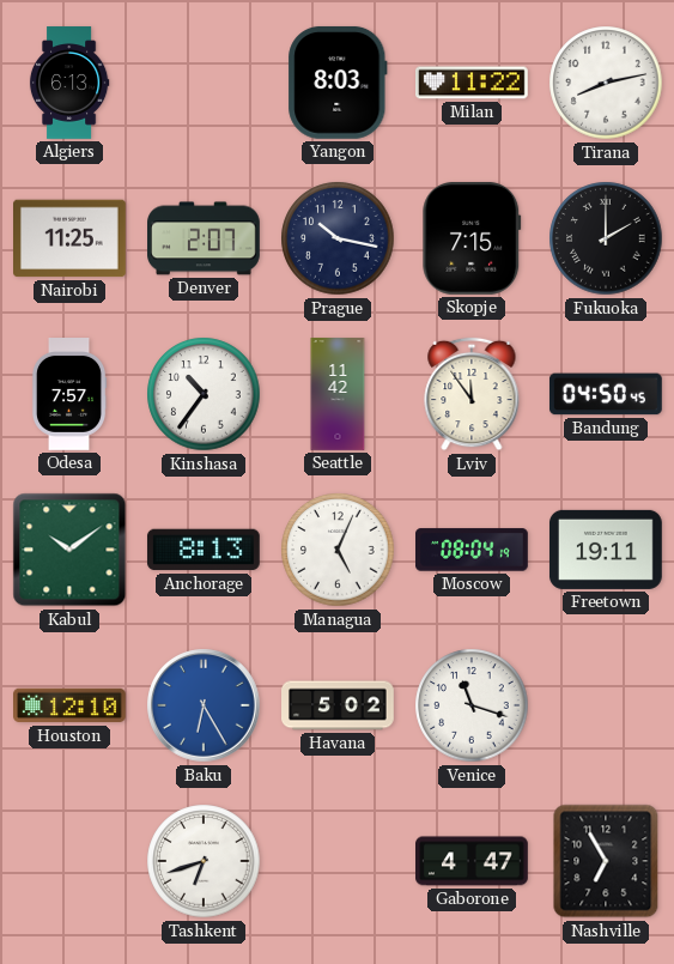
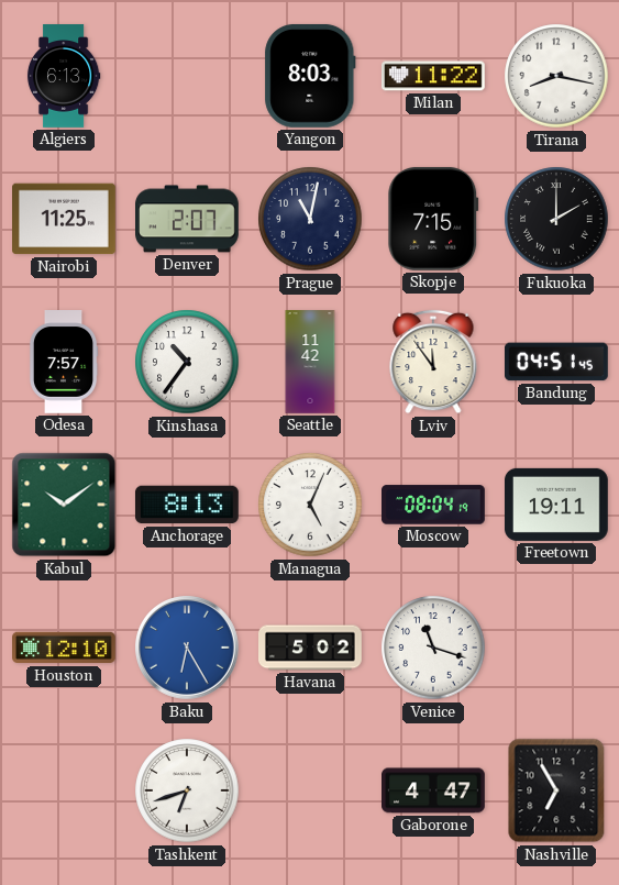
Tirana: 8:13 -> 8:17 (556, 76)
Prague: 10:17 -> 11:02 (310, 219)
Bandung: 04:50 -> 04:51 (556, 362)
